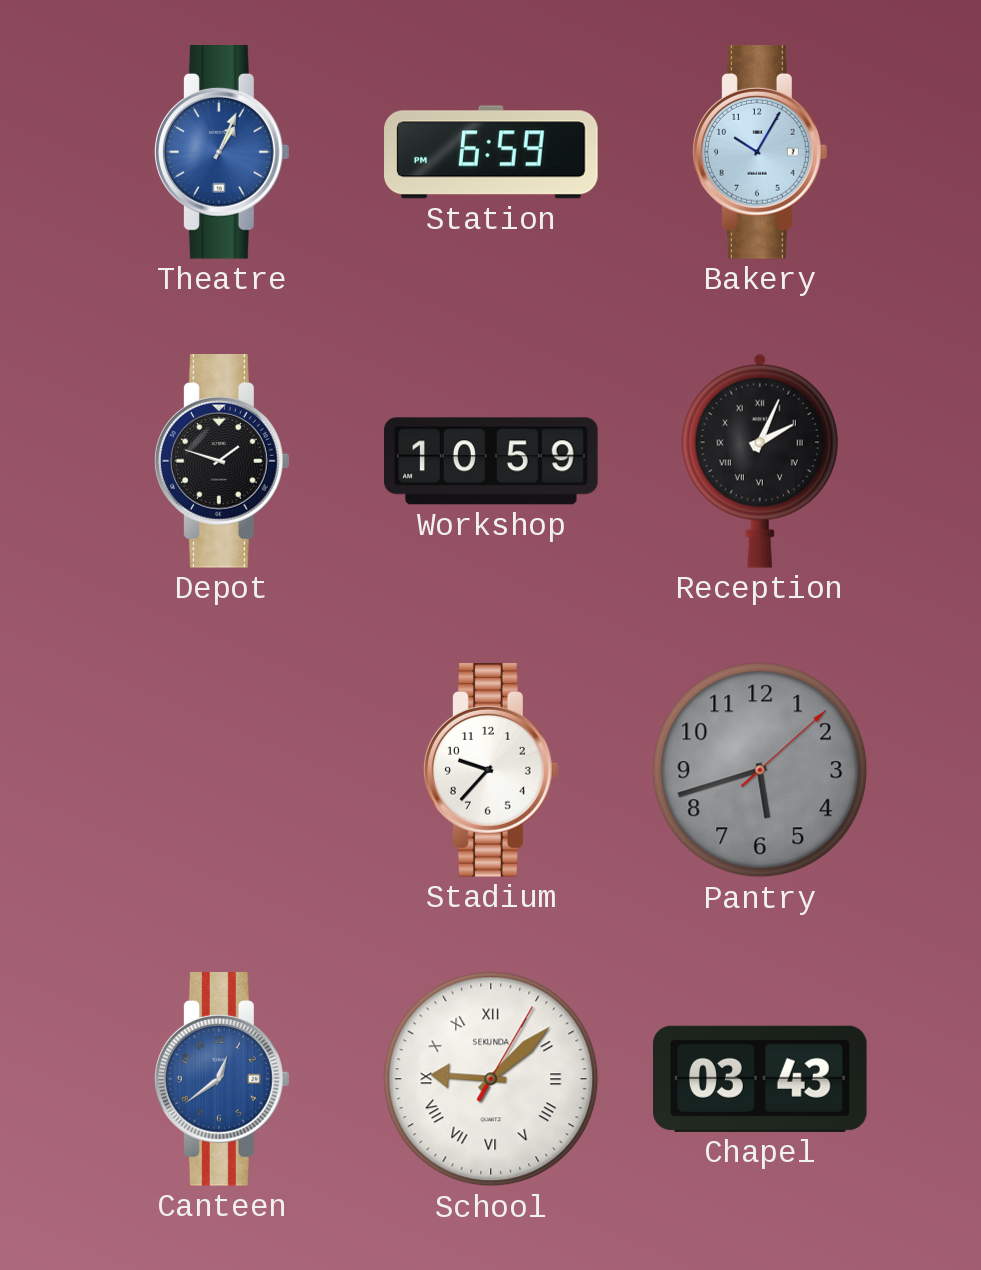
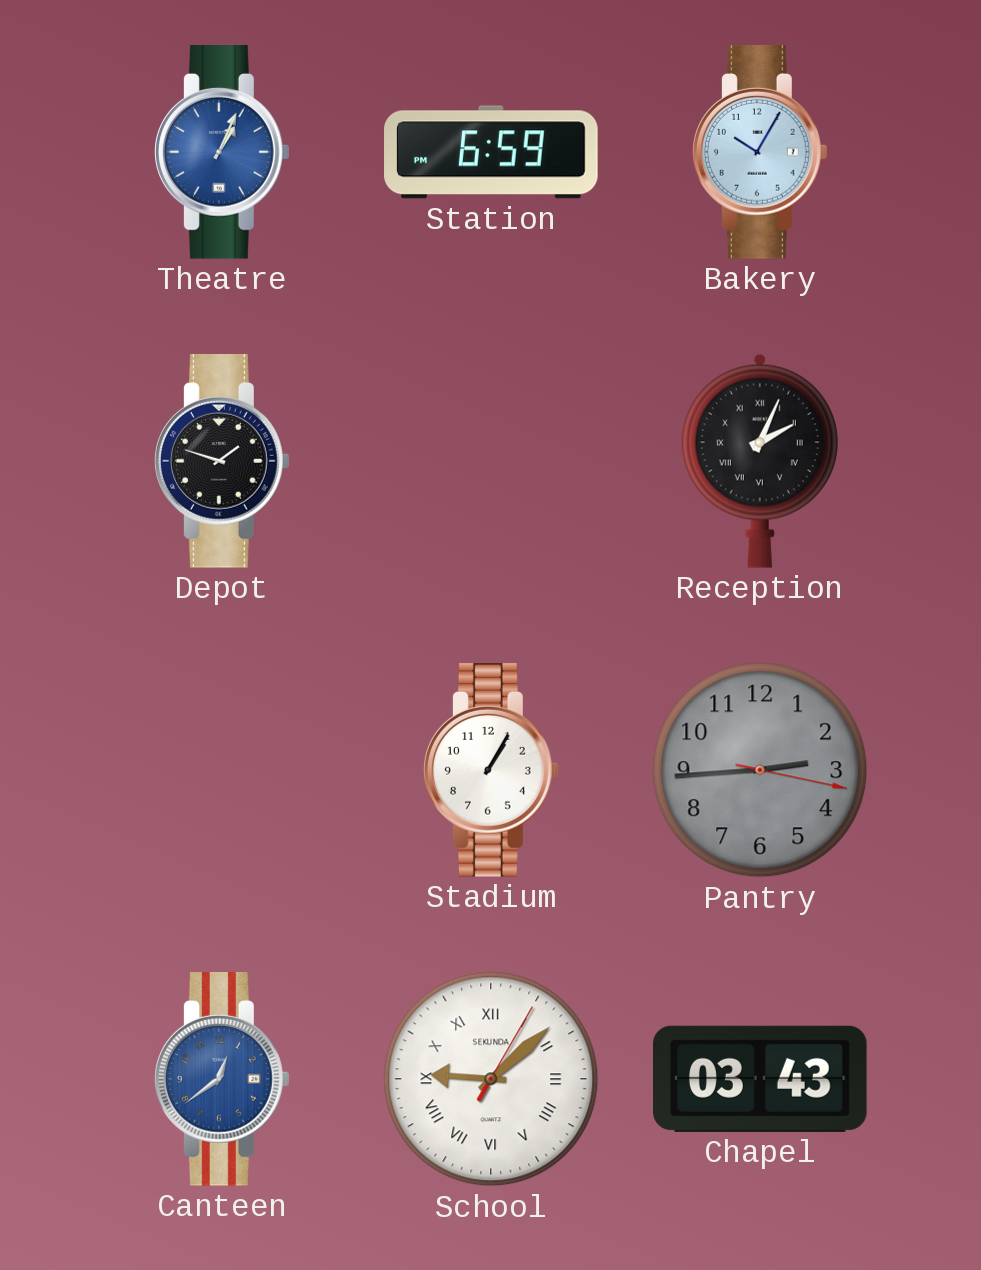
Workshop: 10:59 -> none (491, 461)
Stadium: 9:37 -> 1:05 (492, 771)
Pantry: 5:42 -> 2:44 (760, 770)
